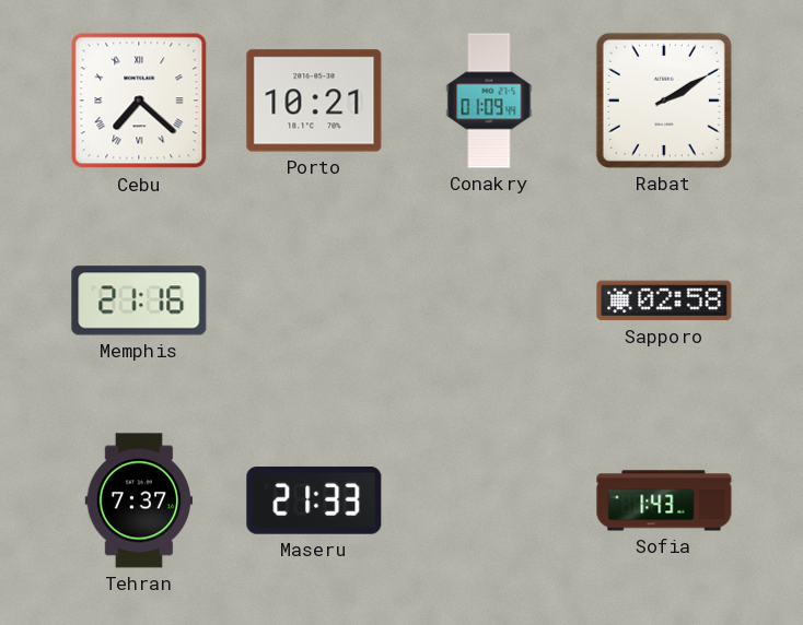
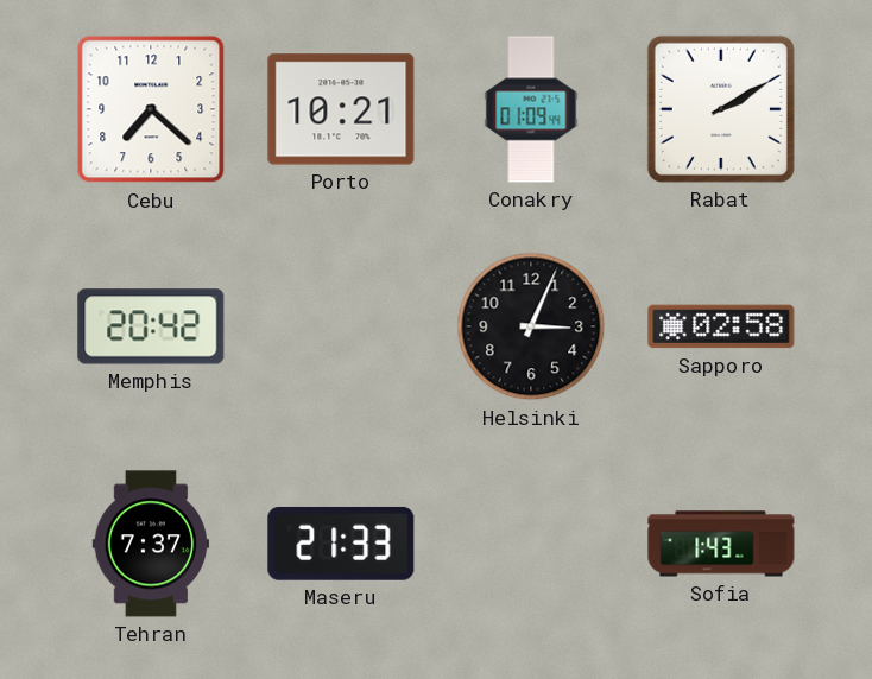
Cebu numerals: Roman -> Arabic (151, 109)
Memphis: 21:16 -> 20:42 (151, 326)
Helsinki: none -> 3:04 (531, 326)
